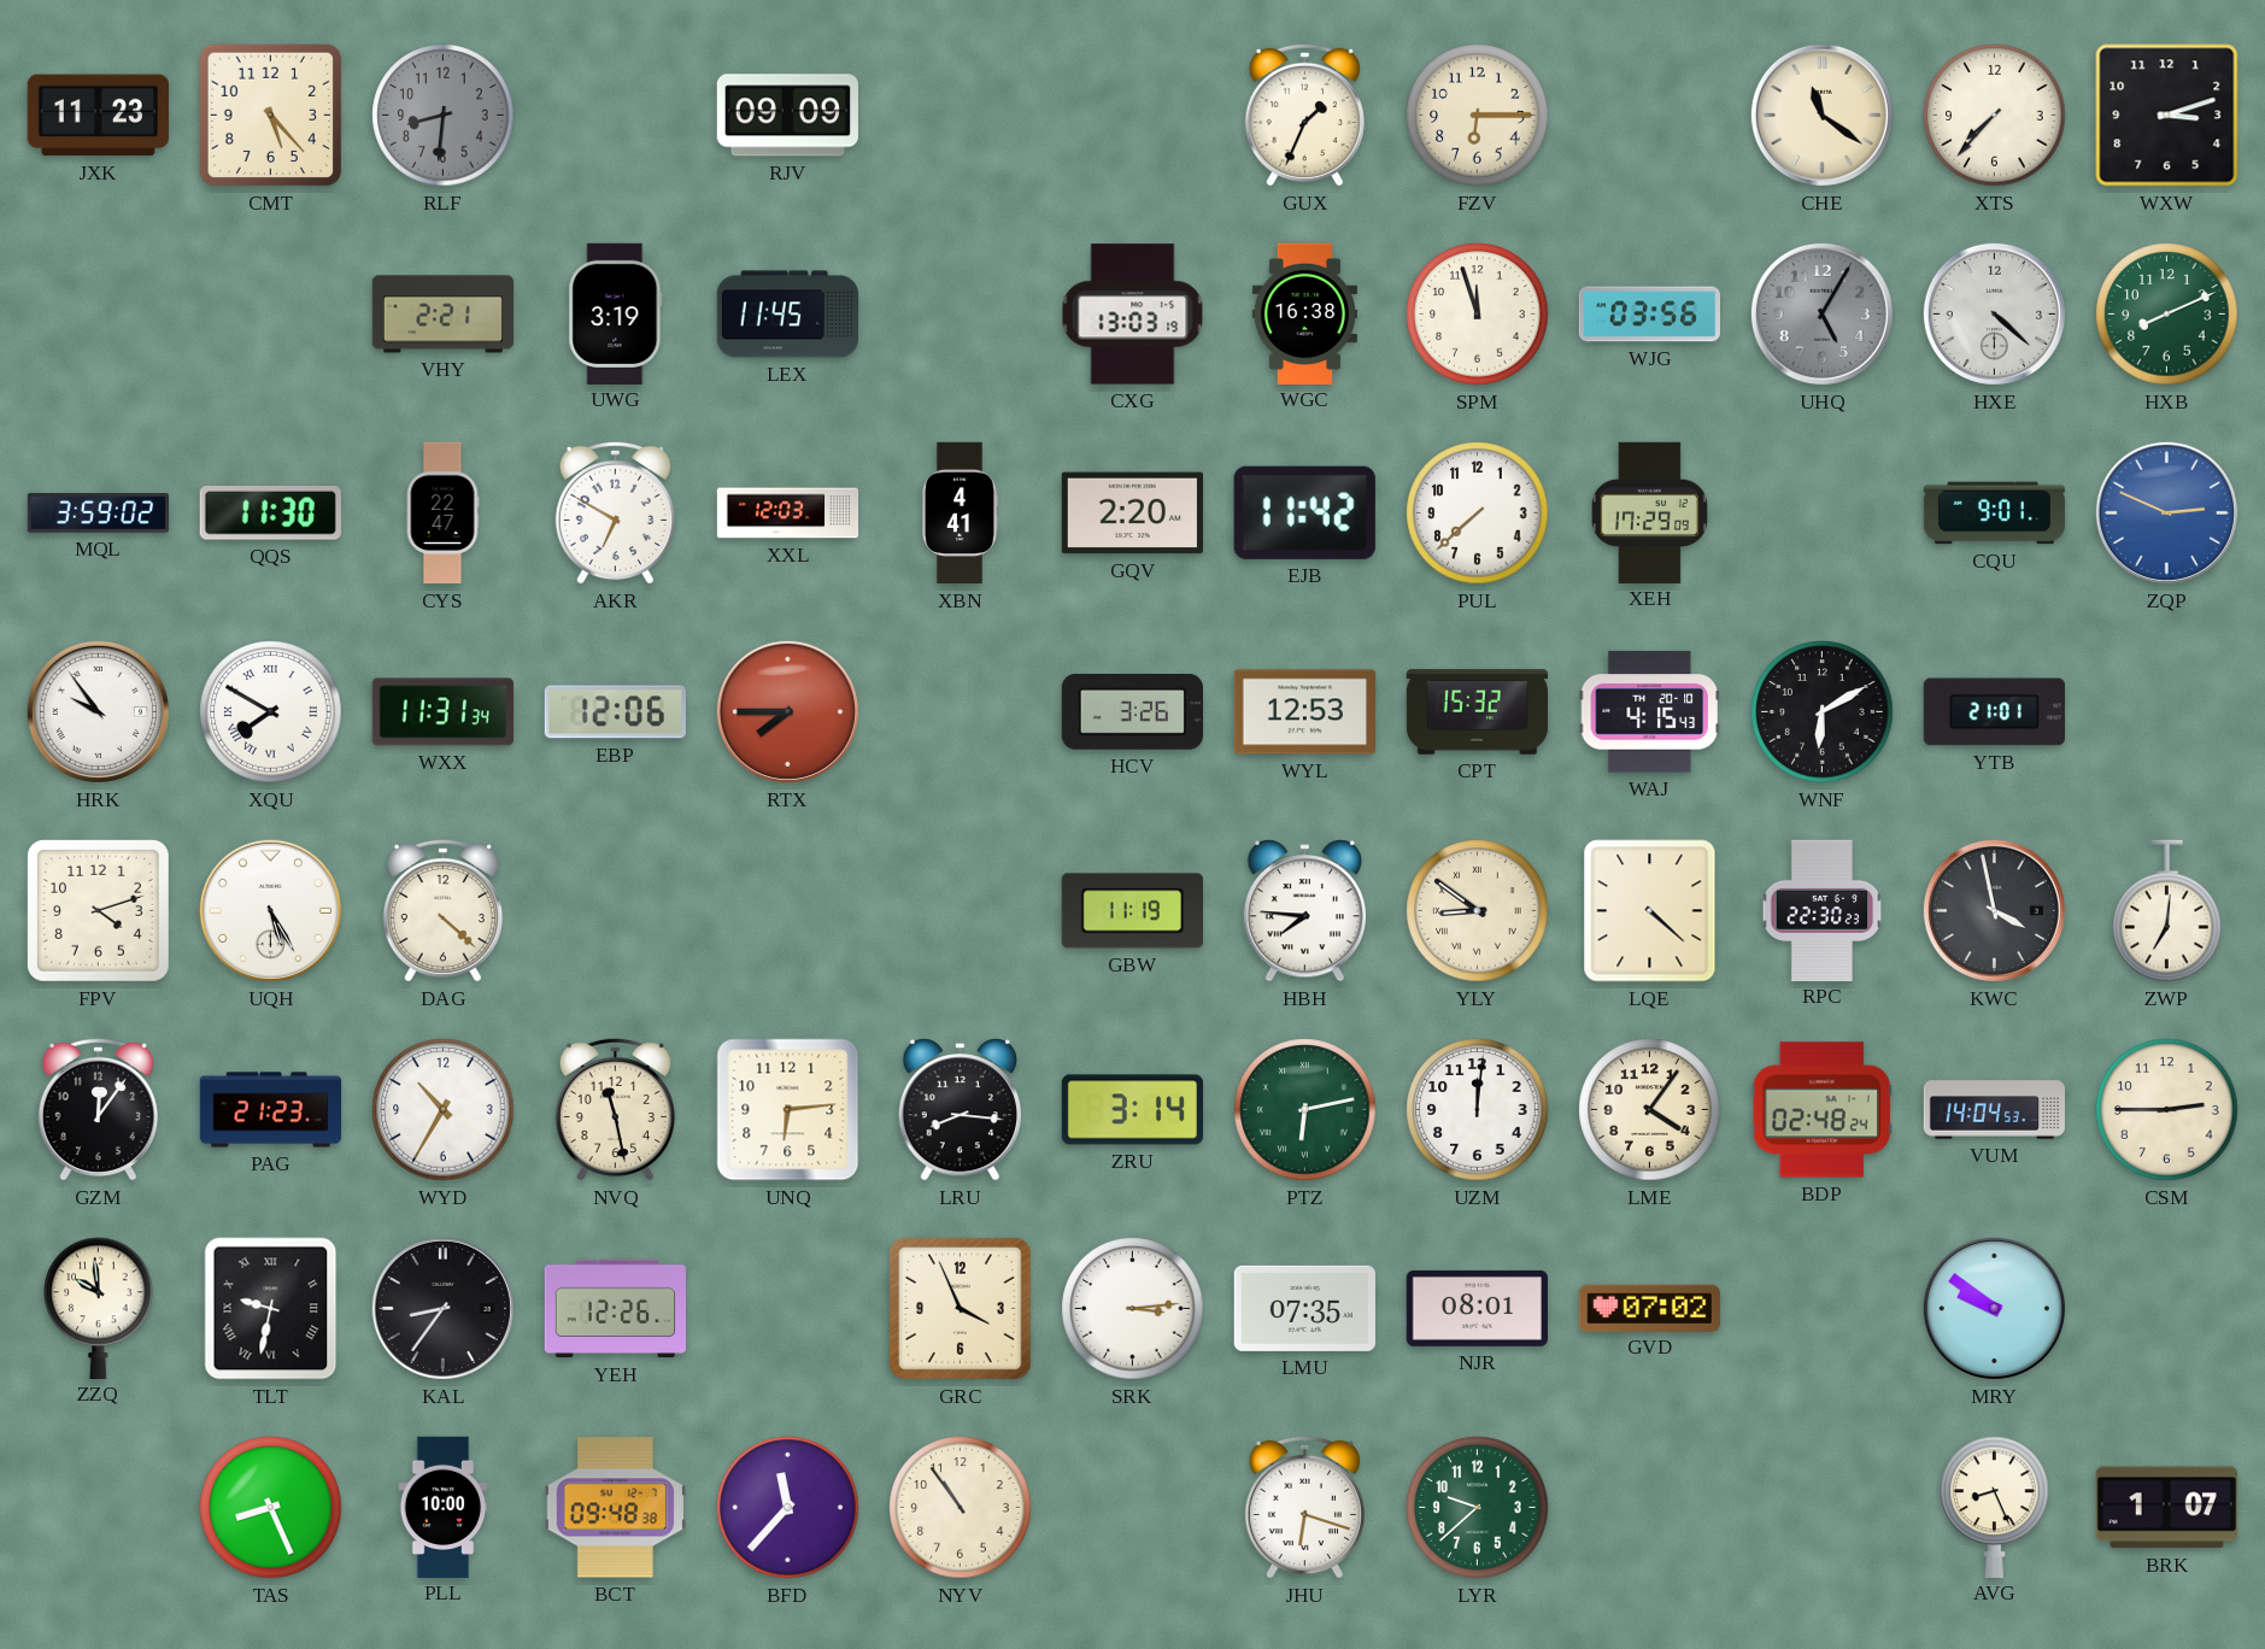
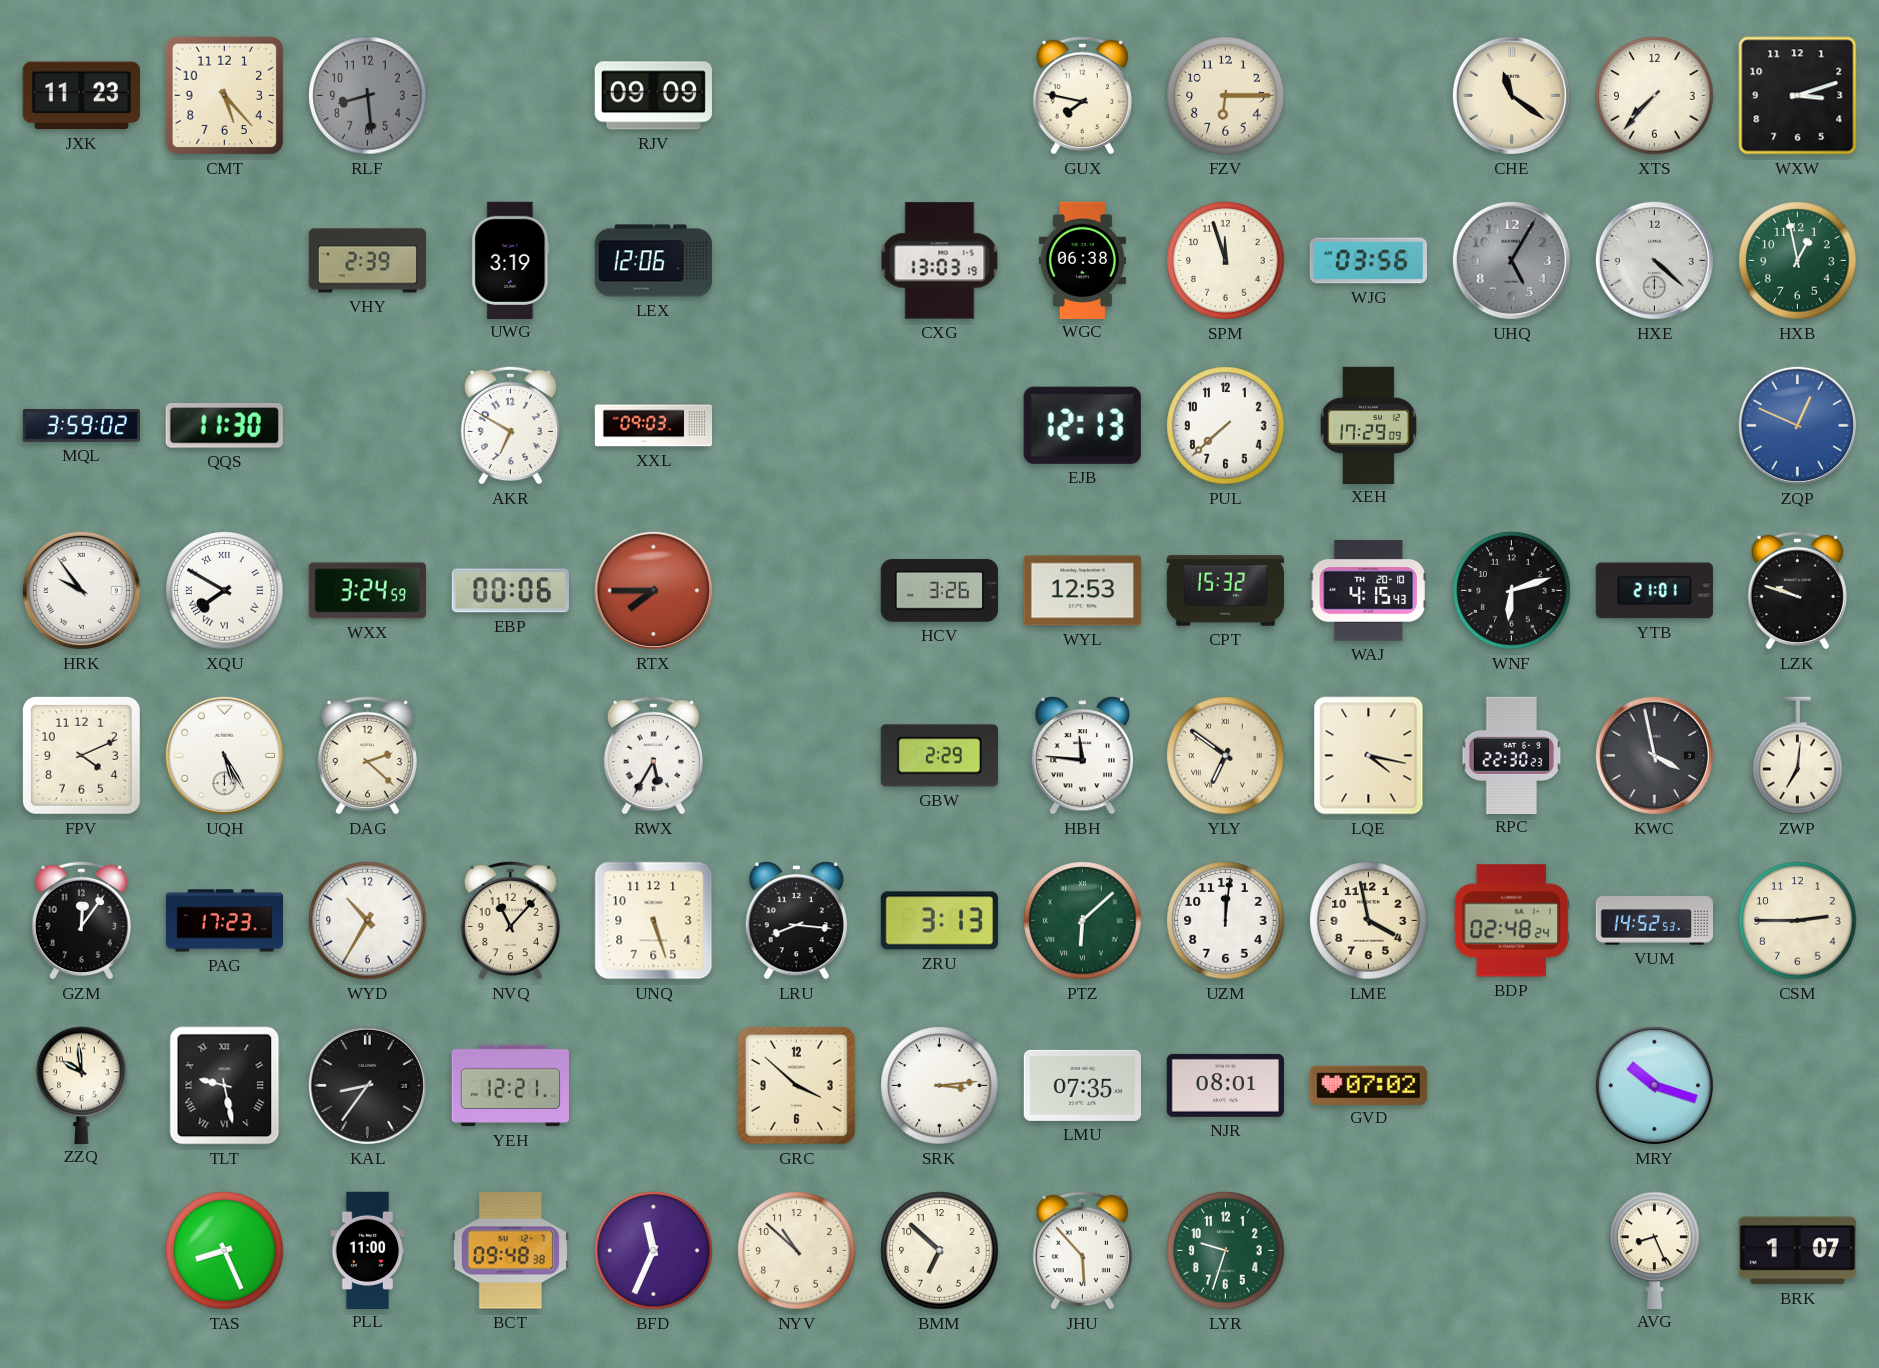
RLF: 8:31 -> 8:29 (368, 96)
GUX: 1:34 -> 7:47 (1082, 95)
VHY: 2:21 -> 2:39 (367, 261)
LEX: 11:45 -> 12:06 (654, 261)
WGC: 16:38 -> 06:38 (1082, 260)
HXB: 8:11 -> 12:58 (1798, 261)
CYS: 22:47 -> none (442, 514)
XXL: 12:03 -> 09:03 (654, 426)
XBN: 4:41 -> none (960, 514)
GQV: 2:20 -> none (1132, 514)
EJB: 11:42 -> 12:13 (1082, 425)
CQU: 9:01 -> none (1994, 514)
ZQP: 2:49 -> 12:49 (1797, 425)
WXX: 11:31 -> 3:24 (367, 591)
EBP: 12:06 -> 00:06 (510, 591)
WNF: 6:10 -> 6:12 (1512, 591)
LZK: none -> 9:48 (1797, 590)
FPV: 4:12 -> 4:11 (81, 755)
DAG: 4:22 -> 2:22 (367, 755)
RWX: none -> 5:35 (653, 755)
GBW: 11:19 -> 2:29 (939, 756)
HBH: 7:46 -> 11:46 (1083, 756)
YLY: 8:51 -> 6:51 (1226, 756)
LQE: 4:22 -> 4:17 (1369, 756)
PAG: 21:23 -> 17:23 (225, 921)
NVQ: 11:28 -> 11:07 (510, 920)
UNQ: 6:14 -> 5:27 (654, 921)
ZRU: 3:14 -> 3:13 (939, 921)
PTZ: 6:13 -> 6:08 (1083, 921)
LME: 4:06 -> 3:58 (1369, 921)
VUM: 14:04 -> 14:52 (1654, 921)
TLT: 9:32 -> 9:28 (225, 1086)
YEH: 12:26 -> 12:21 (510, 1086)
GRC: 3:56 -> 3:52 (796, 1085)
MRY: 9:51 -> 10:18 (1654, 1085)
PLL: 10:00 -> 11:00 (368, 1250)
BFD: 11:37 -> 11:34 (654, 1251)
NYV: 10:54 -> 10:52 (797, 1251)
BMM: none -> 6:52 (940, 1251)
JHU: 6:18 -> 5:53 (1082, 1250)
LYR: 9:38 -> 9:33 (1226, 1251)
